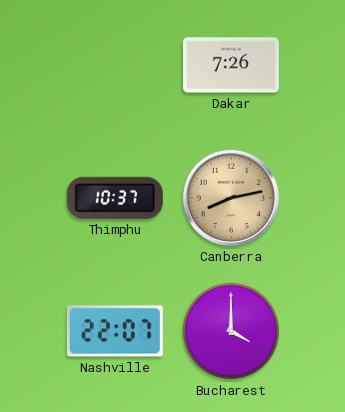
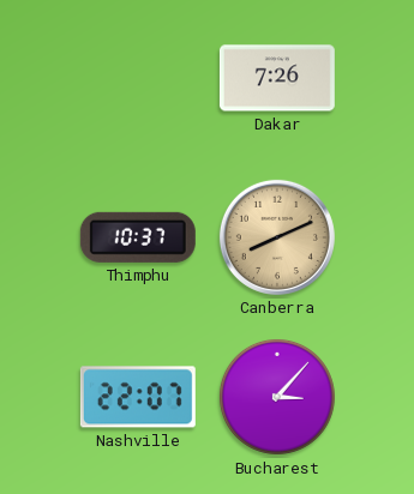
Canberra: 8:13 -> 8:11 (277, 237)
Bucharest: 4:00 -> 3:07 (277, 397)
